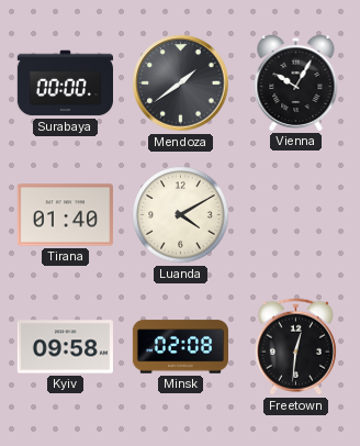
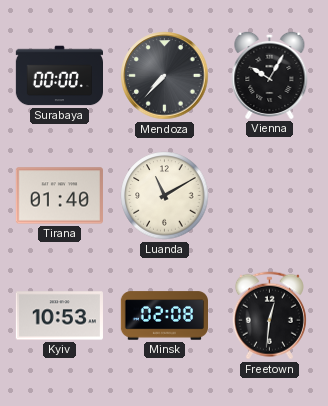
Mendoza: 1:39 -> 7:37 (165, 76)
Luanda: 4:10 -> 11:10 (165, 196)
Kyiv: 09:58 -> 10:53 (59, 316)
